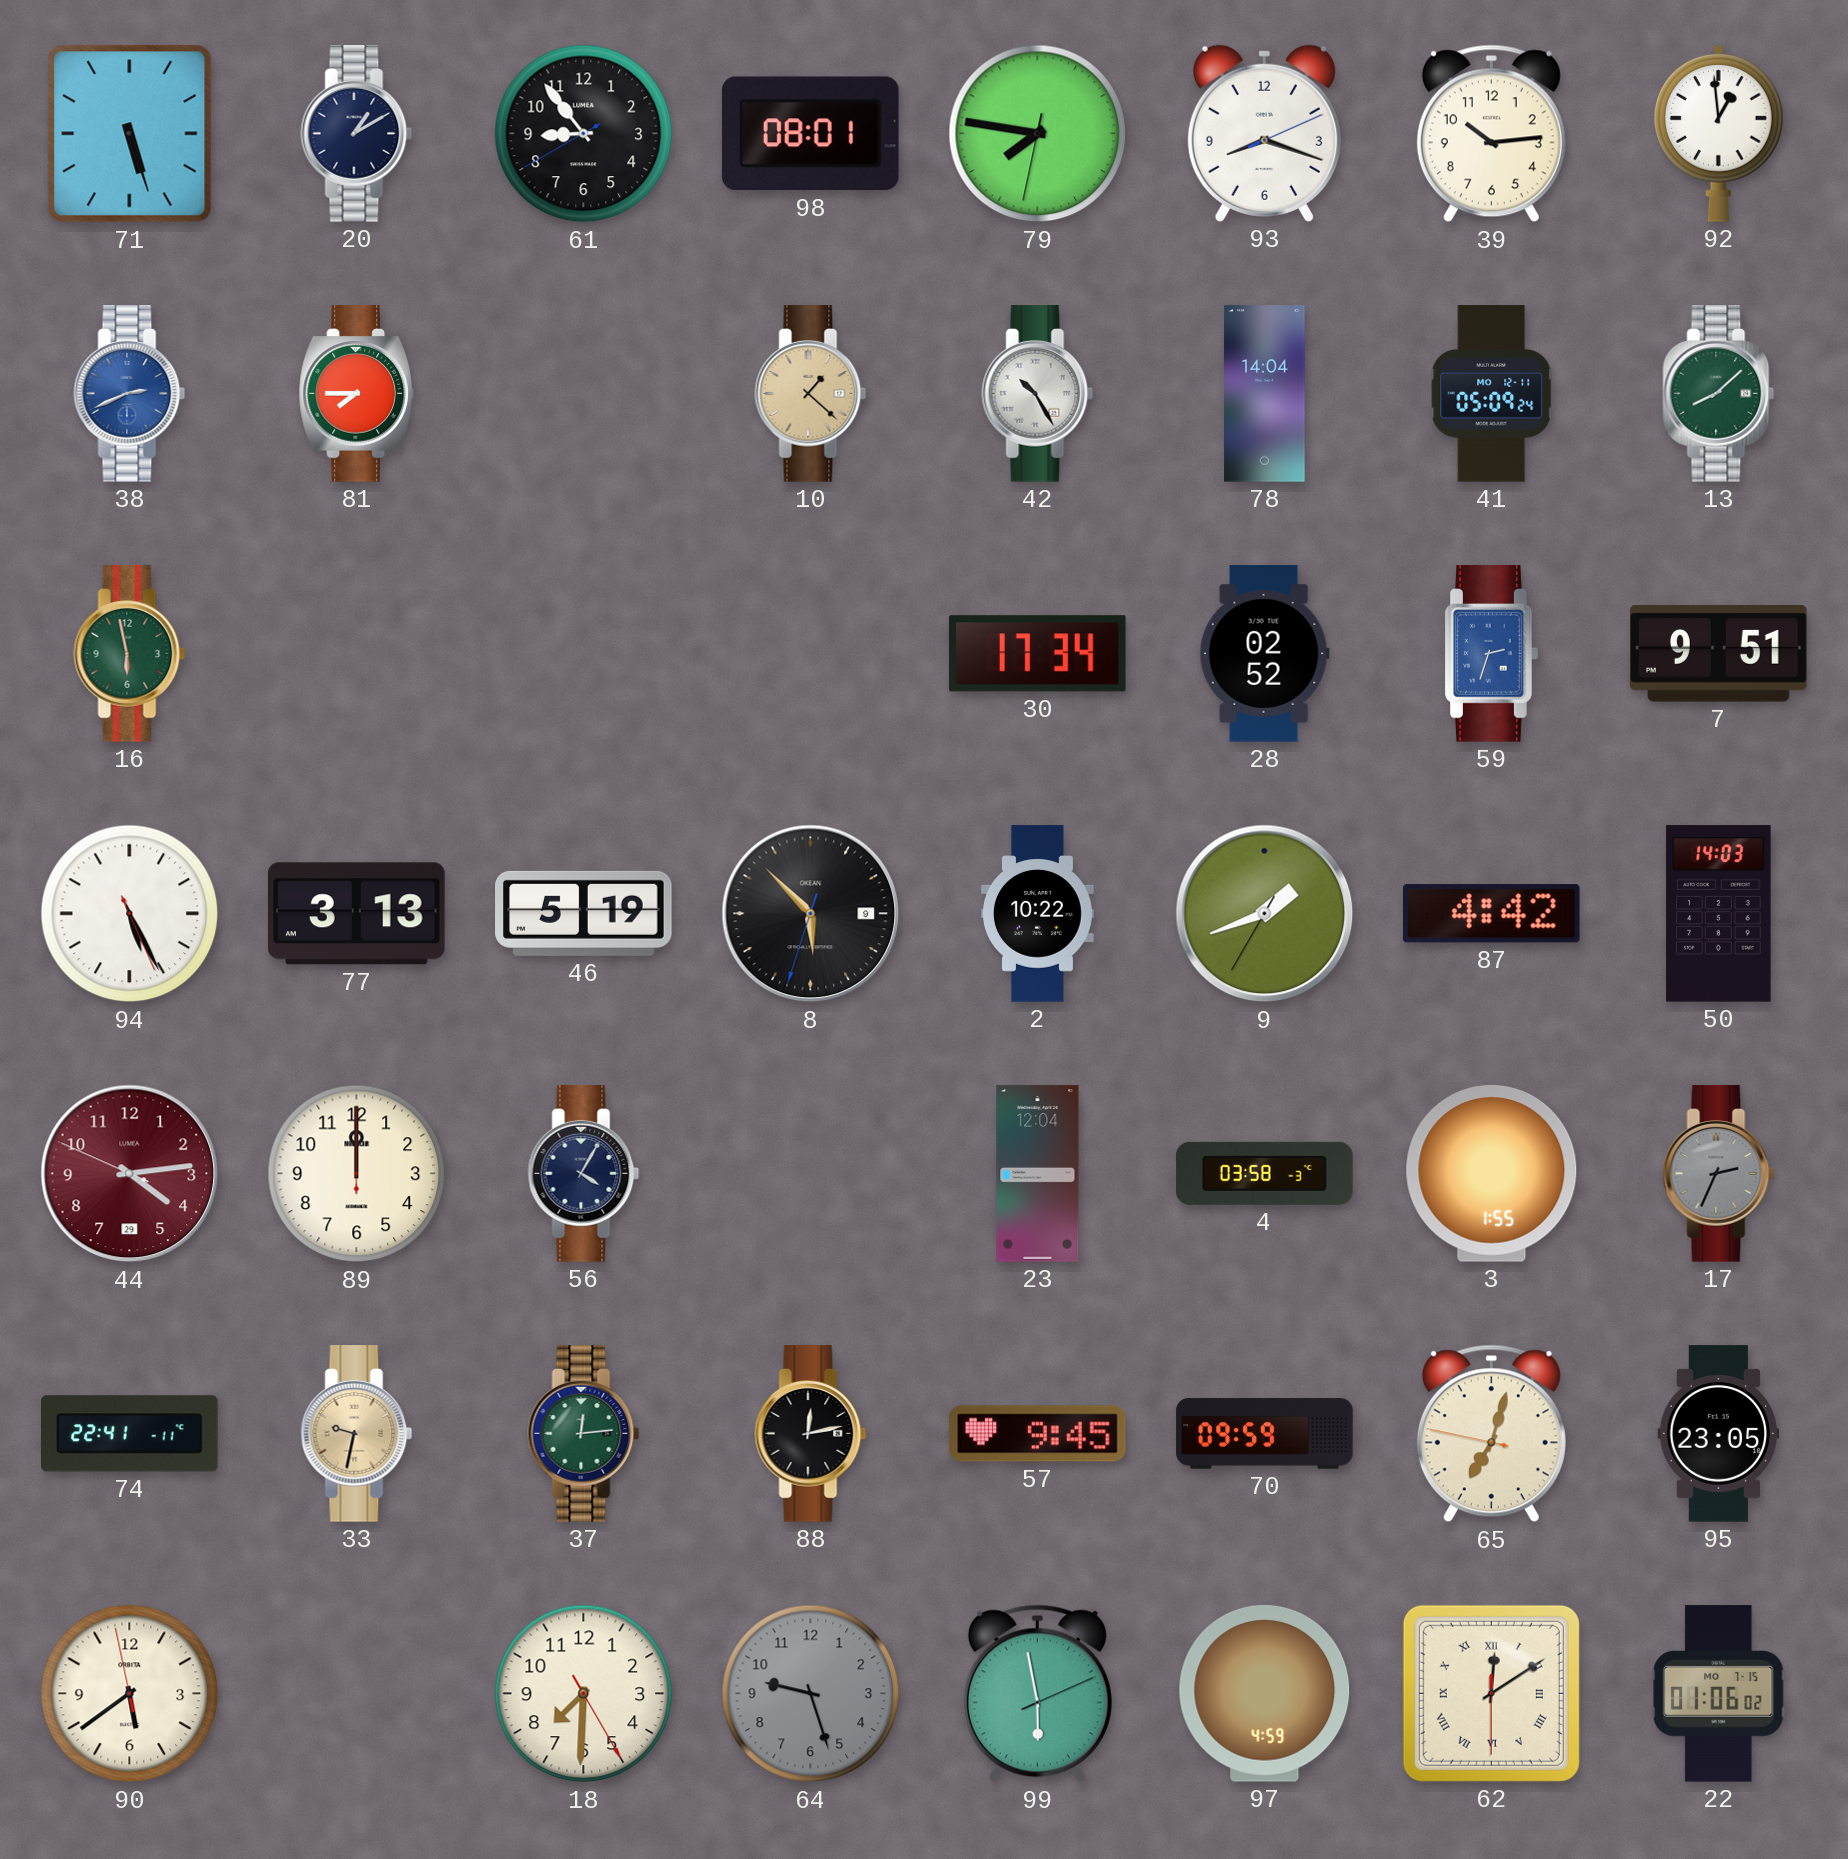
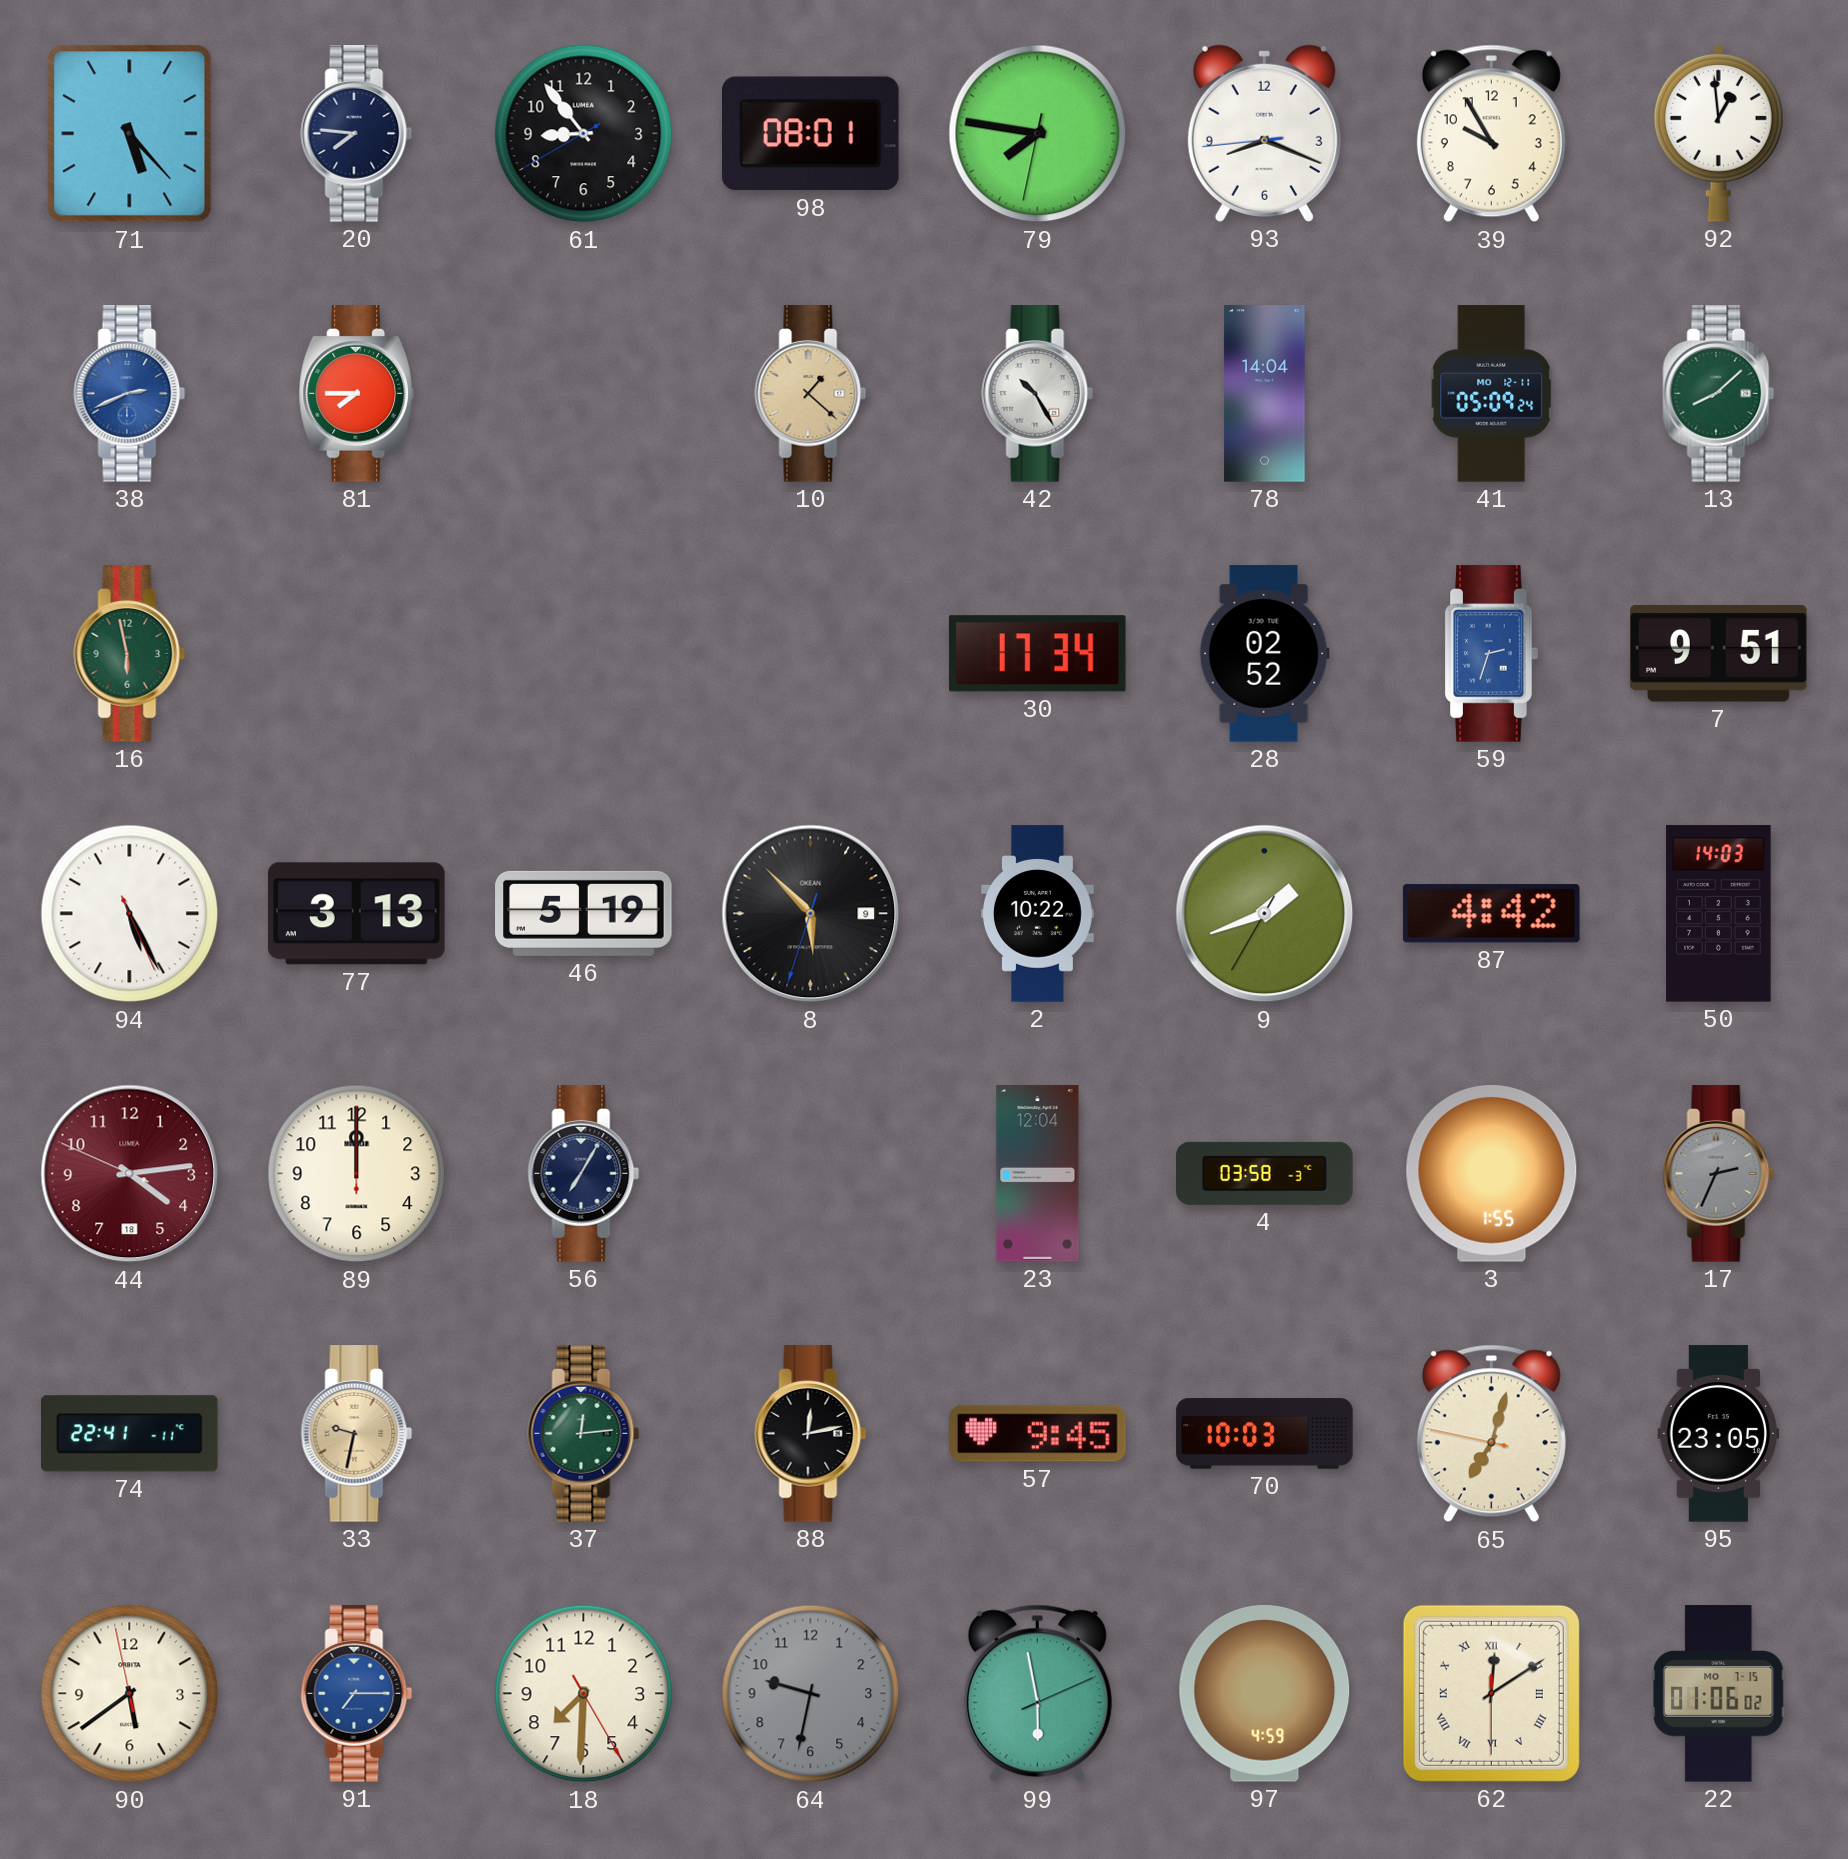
71: 5:27 -> 5:23 (130, 134)
20: 1:10 -> 7:46 (357, 134)
93: 8:18:11 -> 8:18:44 (1264, 133)
39: 10:14 -> 9:55 (1491, 134)
44 date: 29 -> 18 (130, 1174)
56: 4:05 -> 7:05 (584, 1174)
70: 09:59 -> 10:03 (1265, 1434)
91: none -> 7:15 (357, 1694)
64: 9:27 -> 9:32 (811, 1694)
